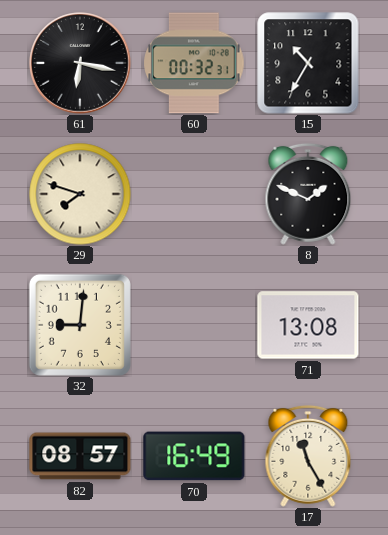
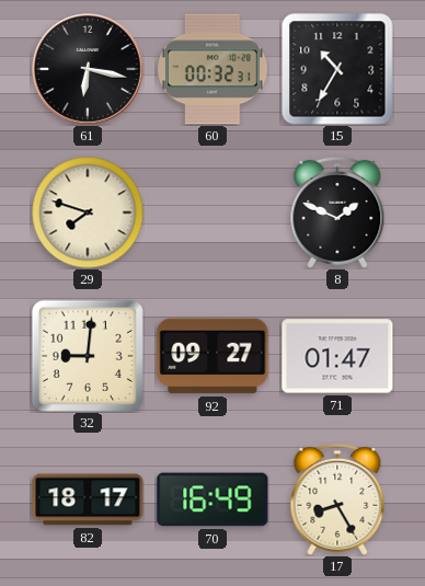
92: none -> 09:27 (213, 356)
71: 13:08 -> 01:47 (337, 356)
82: 08:57 -> 18:17 (88, 499)
17: 11:25 -> 8:25 (337, 499)
